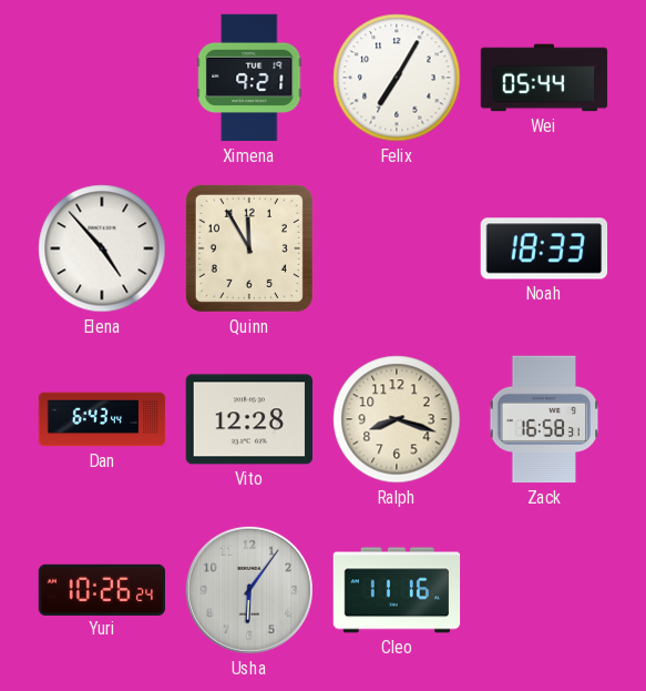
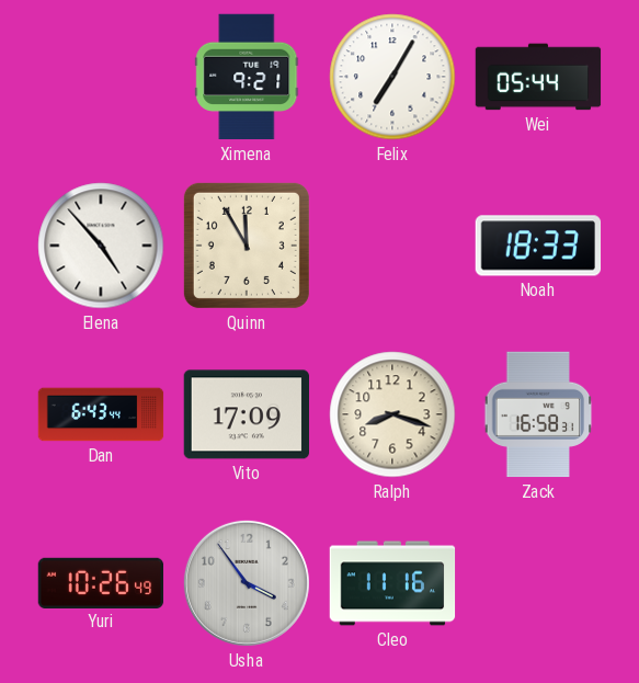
Vito: 12:28 -> 17:09 (246, 414)
Yuri: 10:26:24 -> 10:26:49 (101, 582)
Usha: 6:06 -> 3:54 (247, 583)
